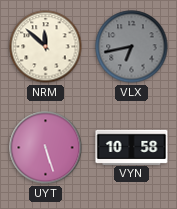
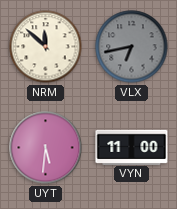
UYT: 5:27 -> 5:31 (46, 148)
VYN: 10:58 -> 11:00 (132, 147)
